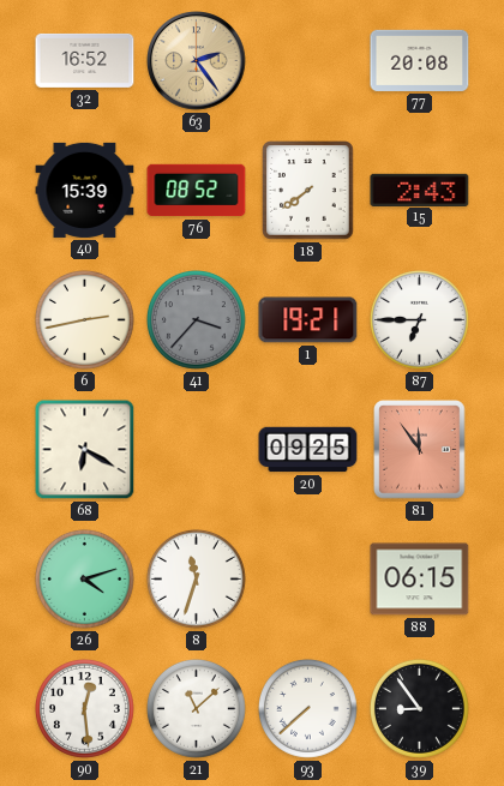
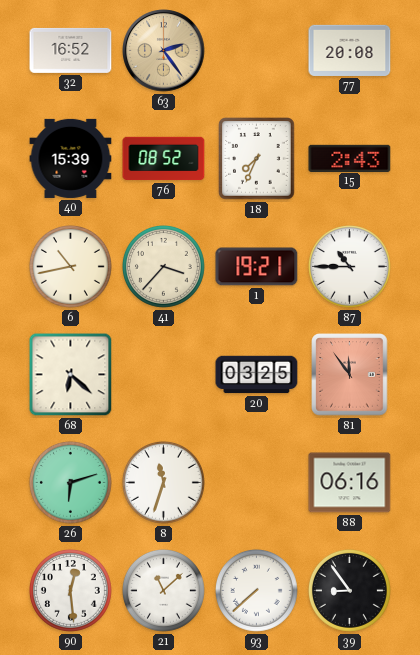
18: 7:39 -> 7:34 (257, 159)
6: 2:43 -> 10:43 (70, 266)
41 dial: grey -> cream (163, 266)
87: 6:45 -> 10:45 (349, 266)
68: 6:20 -> 6:22 (71, 375)
20: 09:25 -> 03:25 (257, 375)
26: 4:12 -> 6:12 (70, 482)
88: 06:15 -> 06:16 (350, 483)
